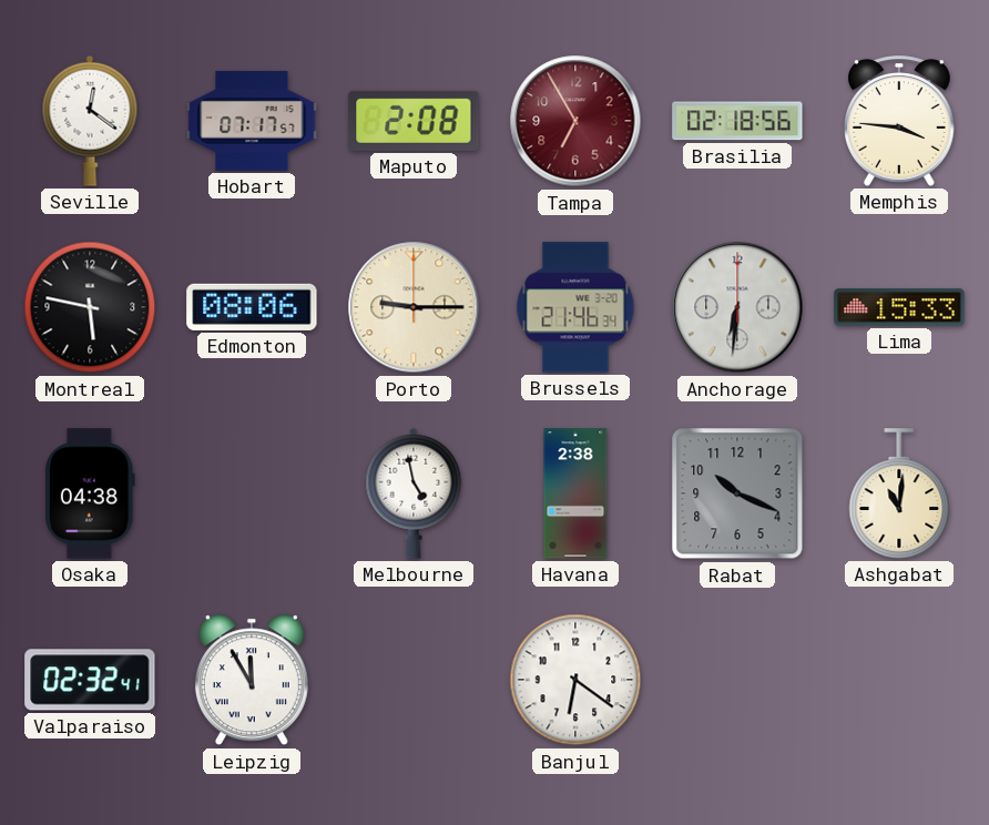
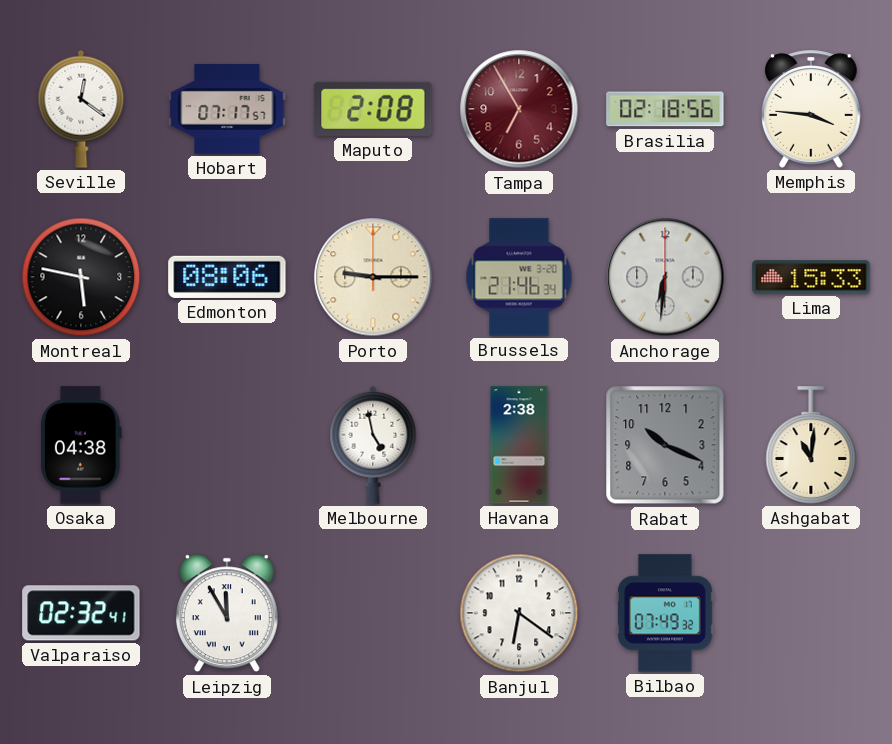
Bilbao: none -> 07:49 (665, 613)
